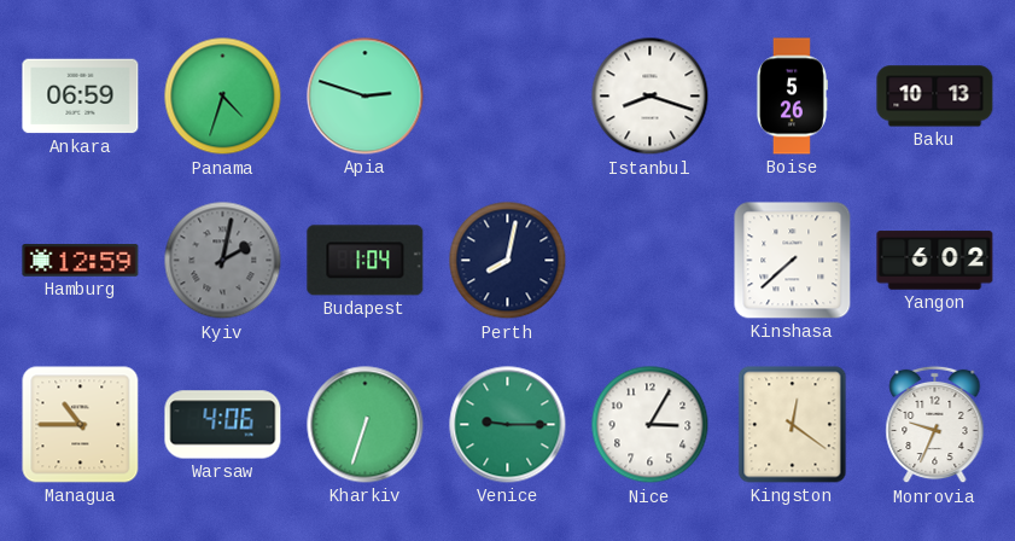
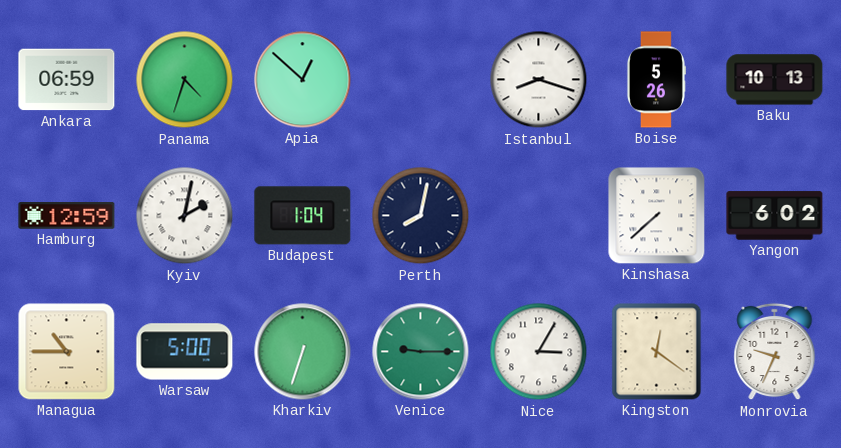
Apia: 2:48 -> 12:52 (303, 80)
Kyiv dial: grey -> white (185, 216)
Warsaw: 4:06 -> 5:00 (185, 352)
